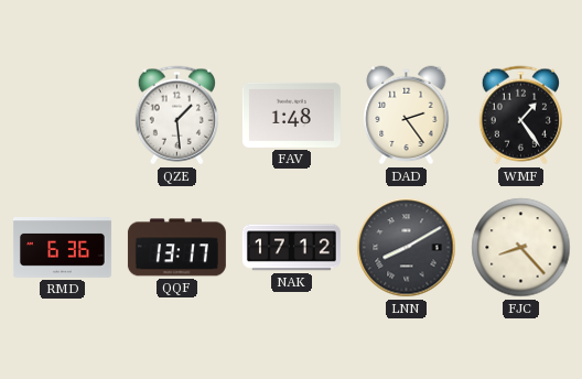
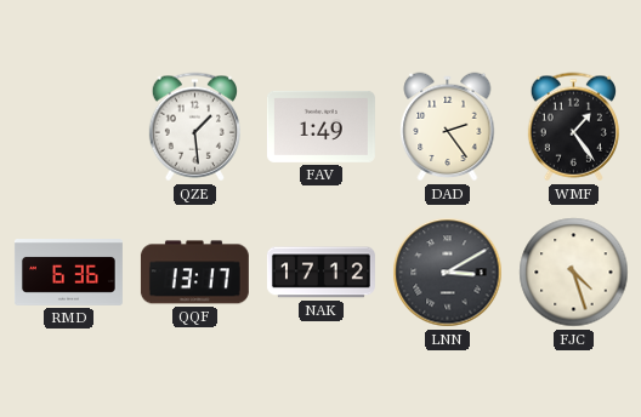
FAV: 1:48 -> 1:49 (320, 126)
LNN: 8:10 -> 3:10 (448, 273)
FJC: 8:23 -> 4:27 (574, 273)
